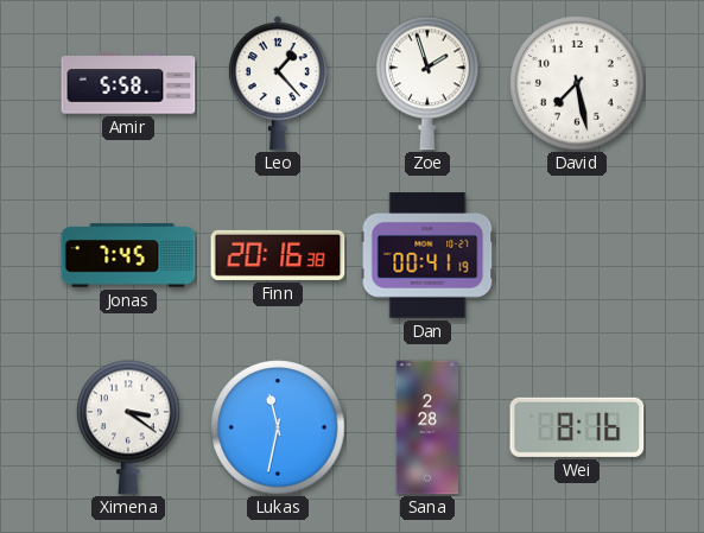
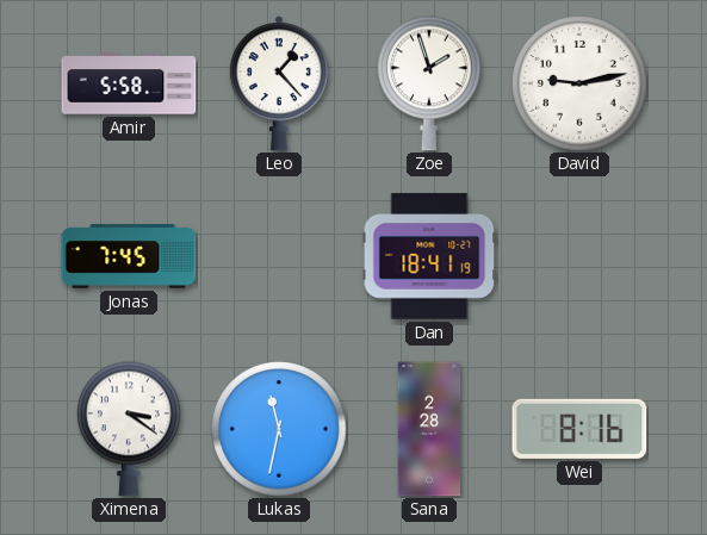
David: 7:28 -> 9:13 (579, 83)
Finn: 20:16 -> none (278, 255)
Dan: 00:41 -> 18:41 (429, 256)
